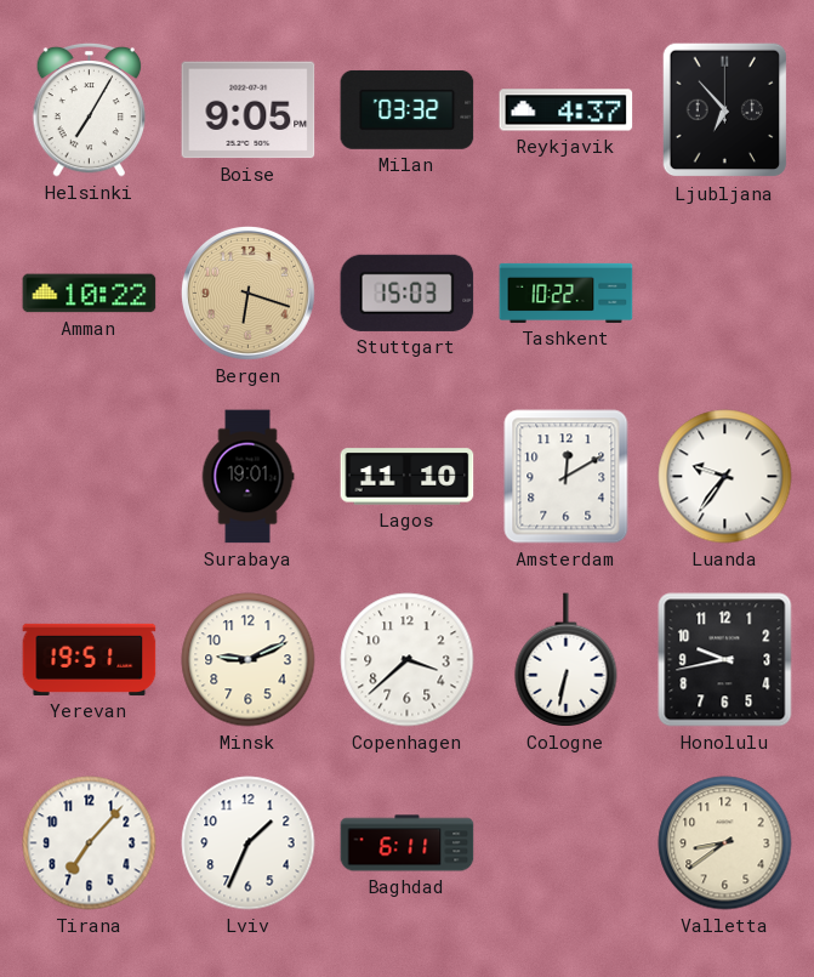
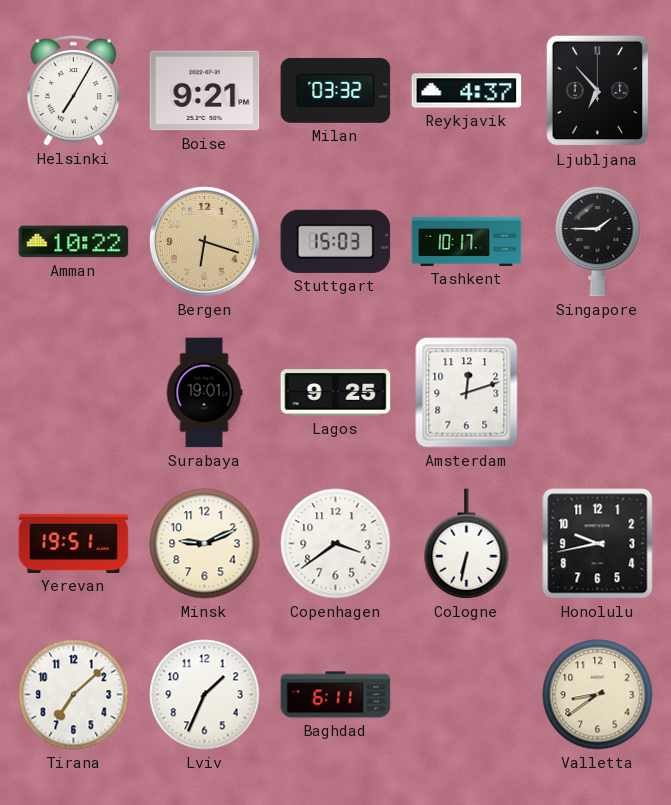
Boise: 9:05 -> 9:21 (205, 91)
Tashkent: 10:22 -> 10:17 (467, 241)
Singapore: none -> 1:45 (598, 241)
Lagos: 11:10 -> 9:25 (336, 393)
Amsterdam: 12:10 -> 12:12 (467, 393)
Luanda: 9:36 -> none (725, 477)
Copenhagen: 3:38 -> 3:39 (336, 544)
Tirana: 7:07 -> 7:08 (74, 695)
